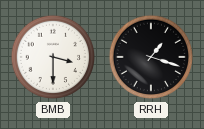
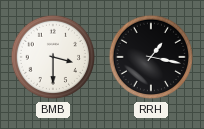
RRH: 1:18 -> 1:17 (151, 57)
